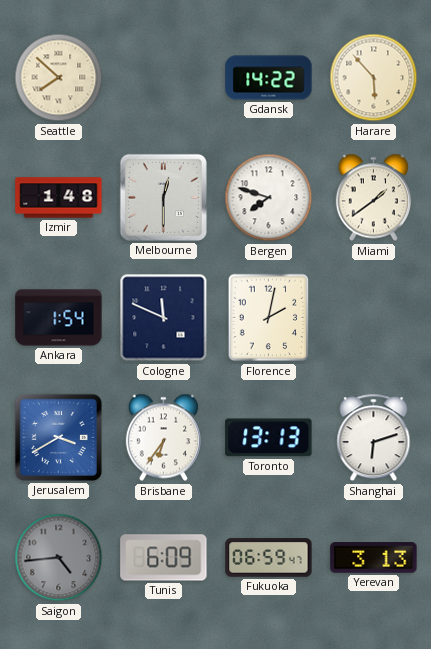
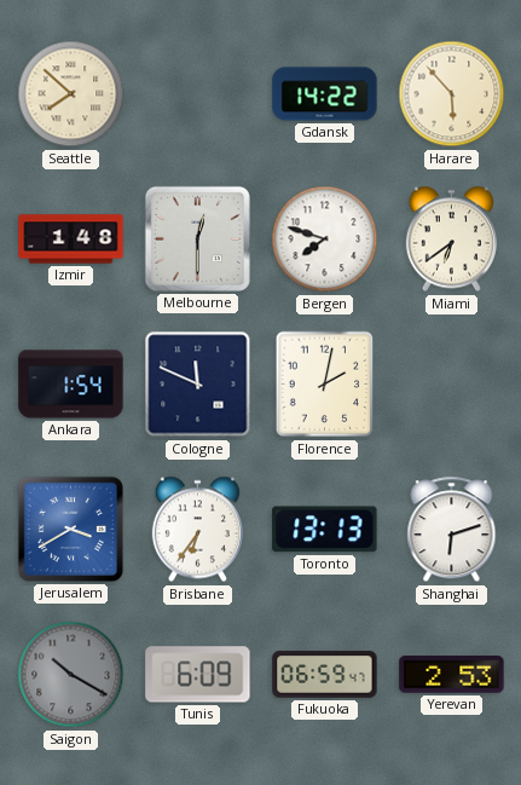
Miami: 1:39 -> 6:39 (451, 239)
Saigon: 4:44 -> 10:20 (71, 675)
Yerevan: 3:13 -> 2:53 (452, 675)
